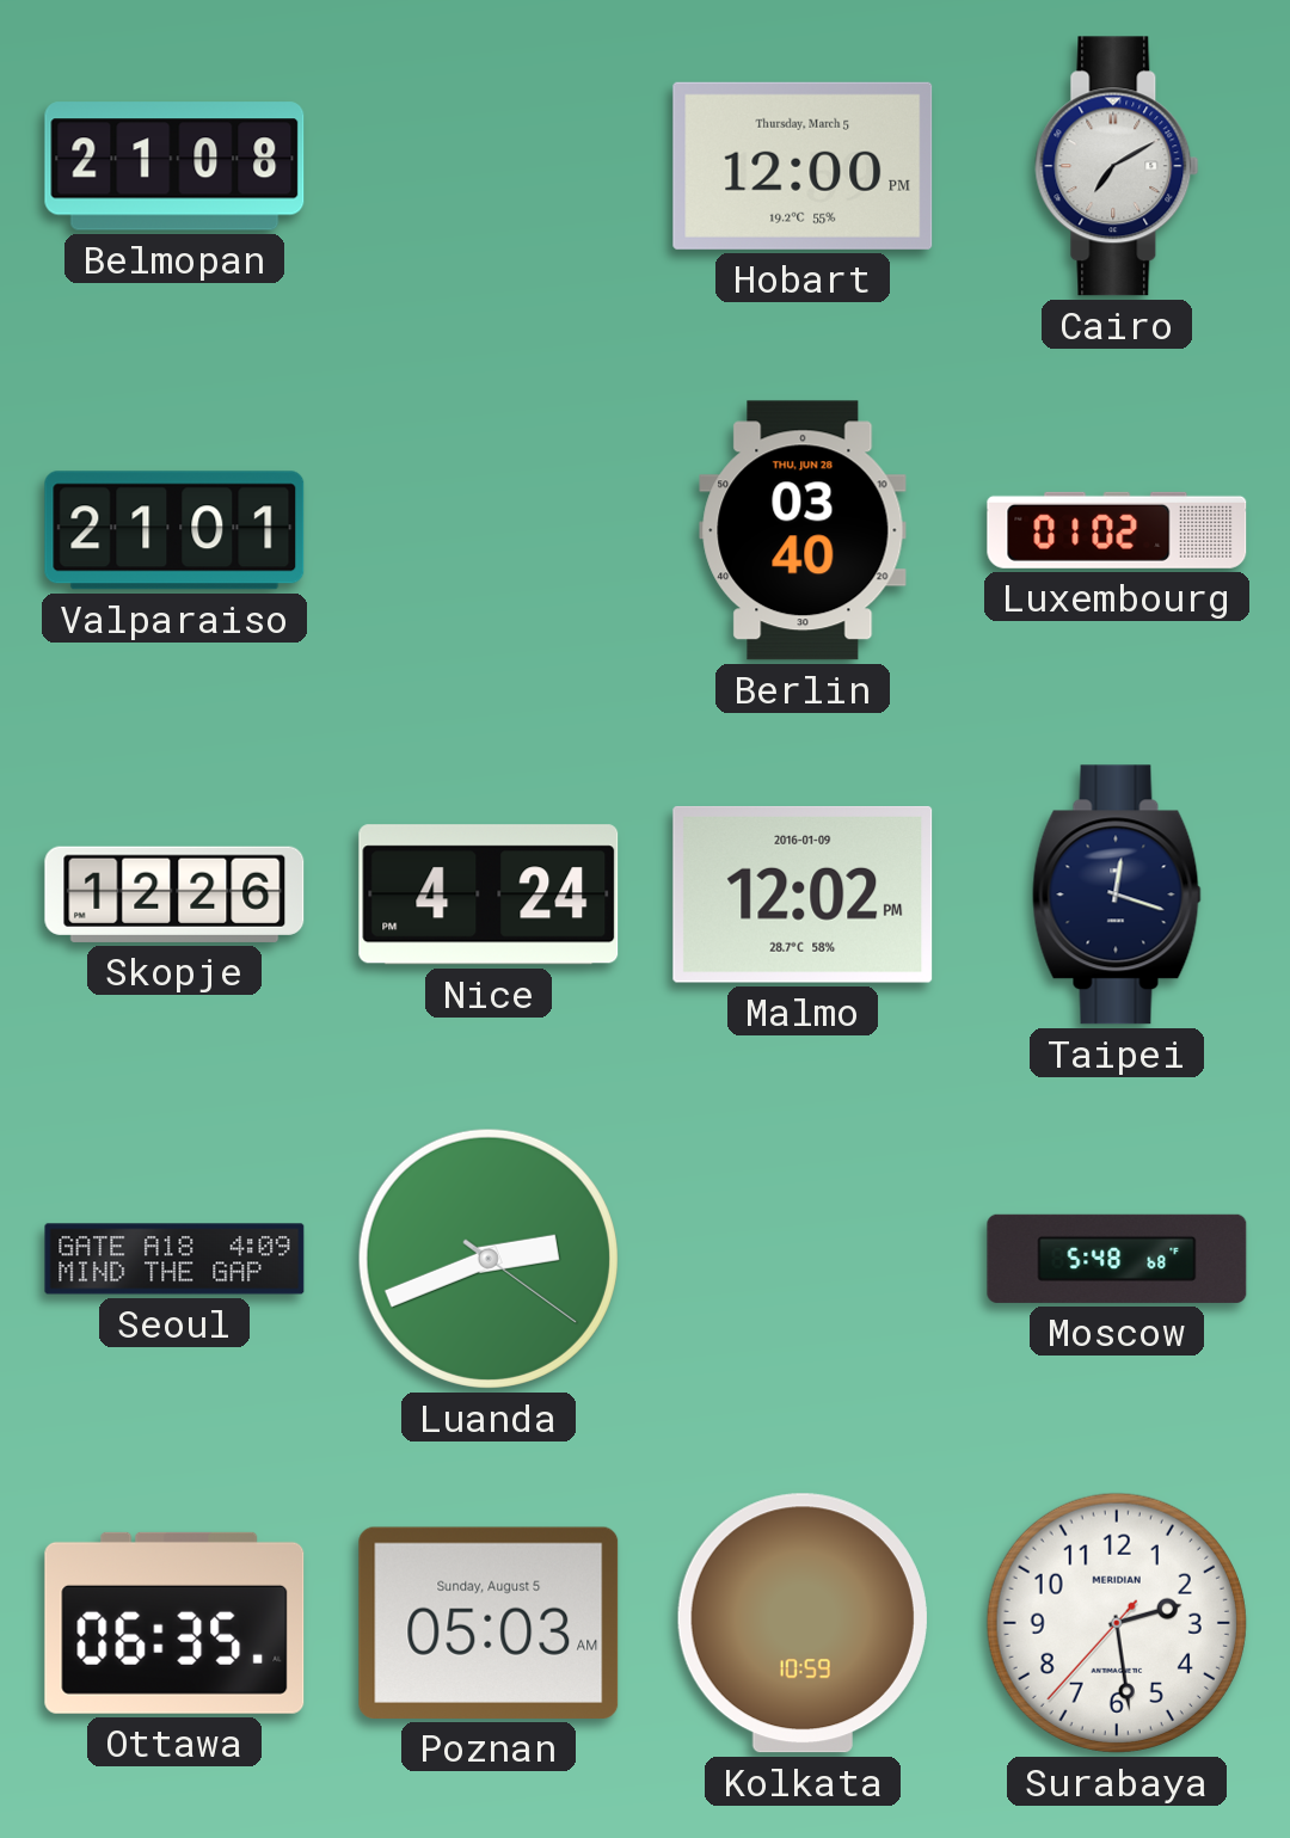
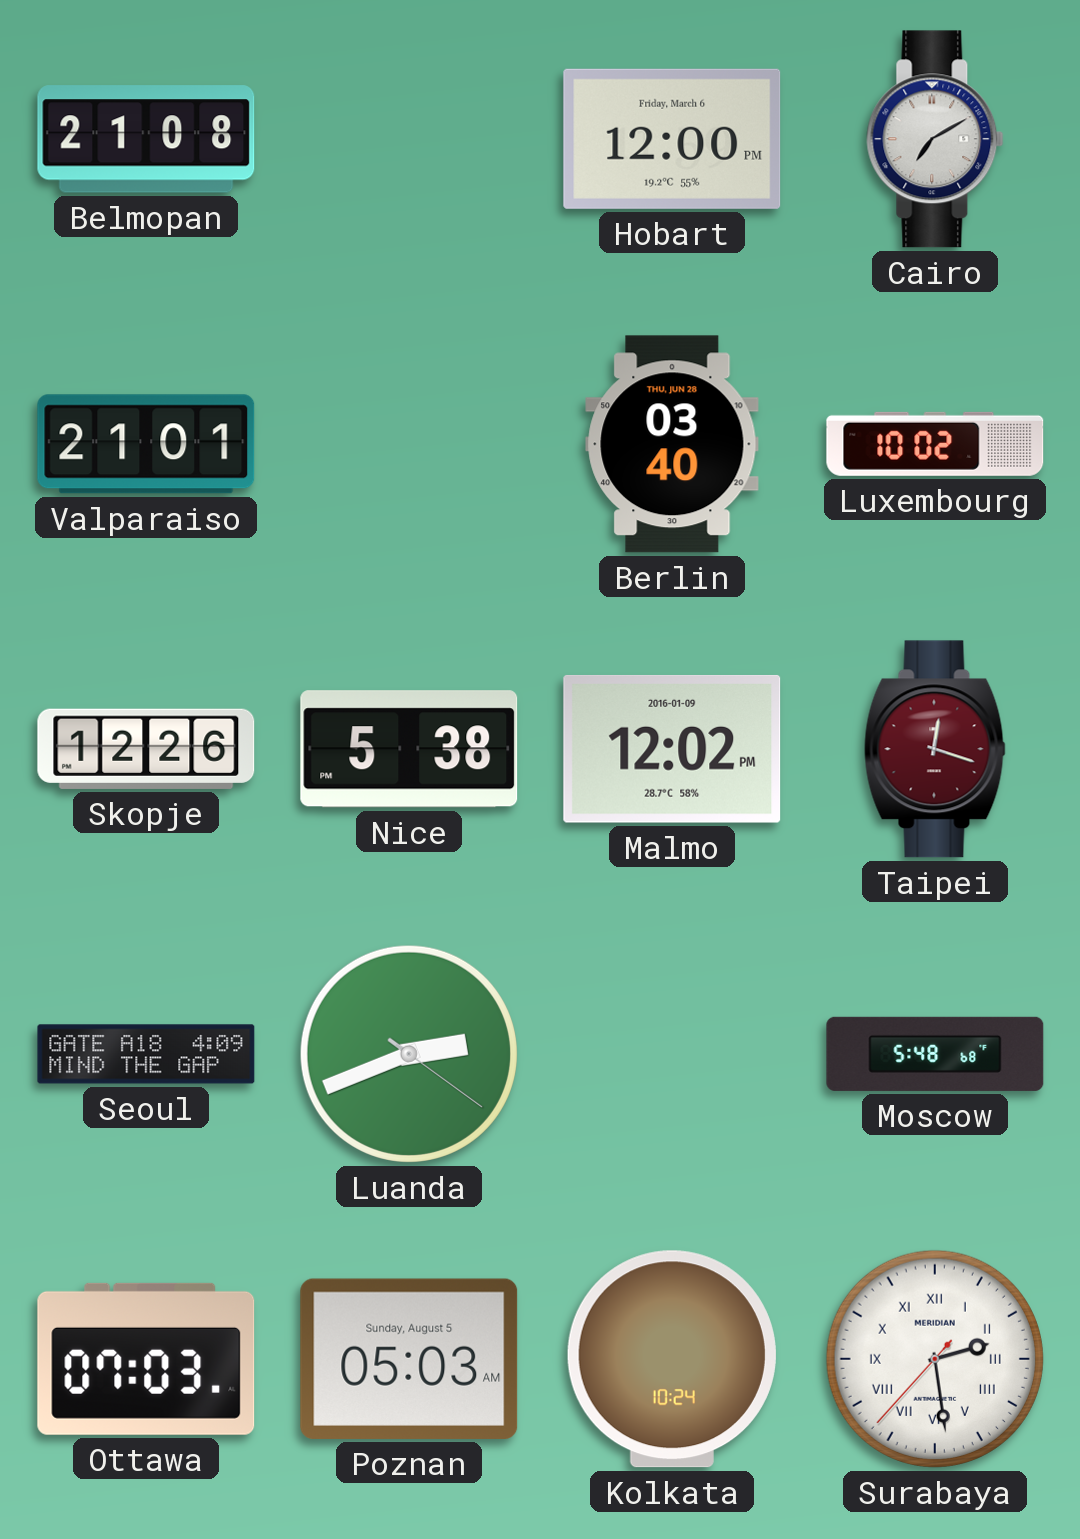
Hobart date: Thursday, March 5 -> Friday, March 6 (672, 139)
Luxembourg: 01:02 -> 10:02 (935, 444)
Nice: 4:24 -> 5:38 (409, 749)
Taipei dial: navy -> burgundy (935, 749)
Ottawa: 06:35 -> 07:03 (146, 1359)
Kolkata: 10:59 -> 10:24 (672, 1359)
Surabaya numerals: Arabic -> Roman (935, 1359)
